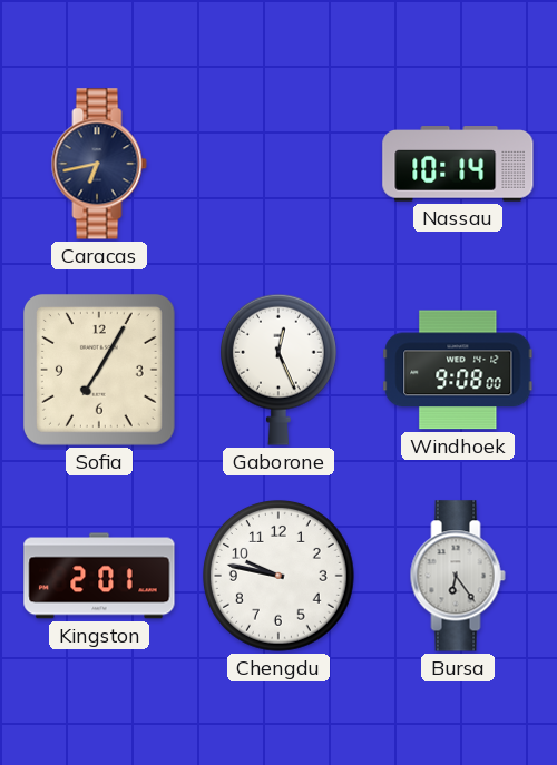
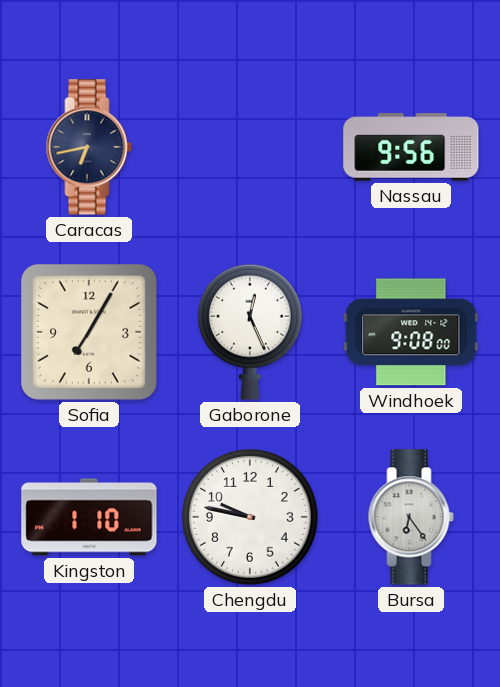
Nassau: 10:14 -> 9:56 (411, 147)
Kingston: 2:01 -> 1:10 (89, 517)
